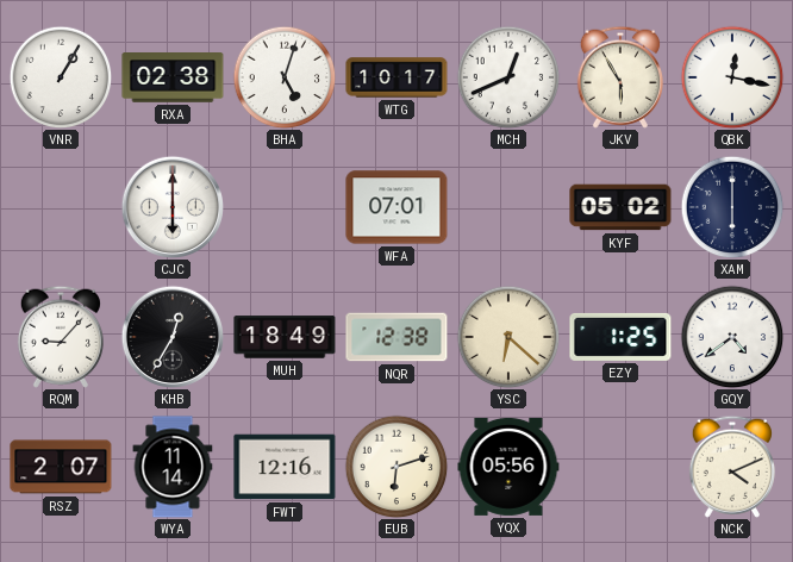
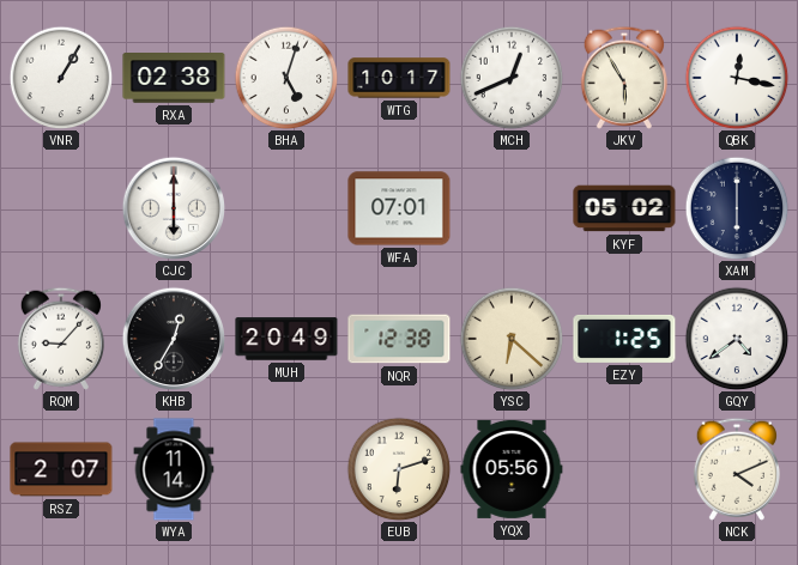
MUH: 18:49 -> 20:49 (286, 339)
FWT: 12:16 -> none (285, 467)
